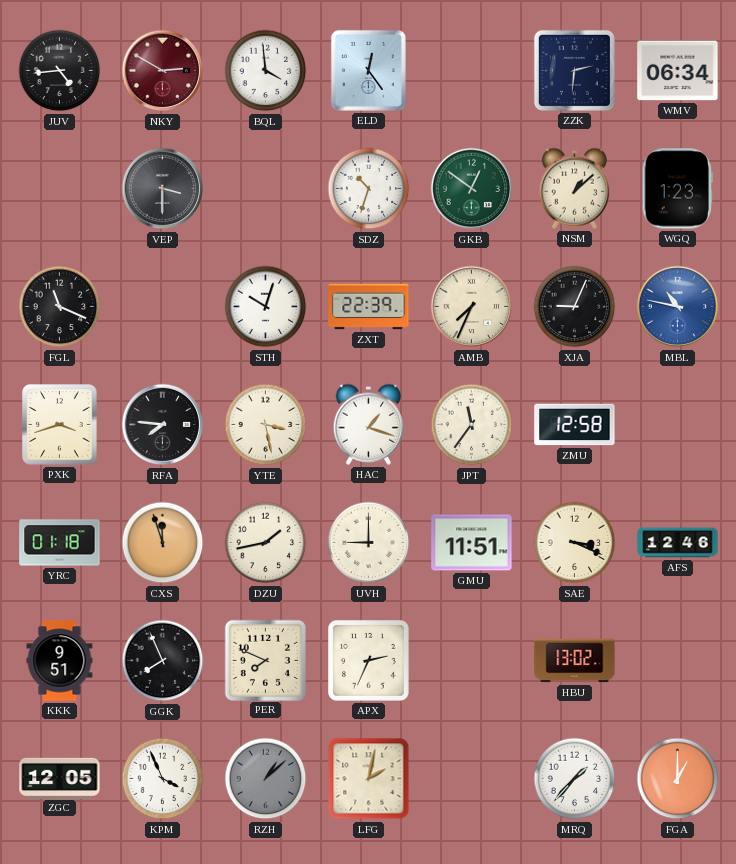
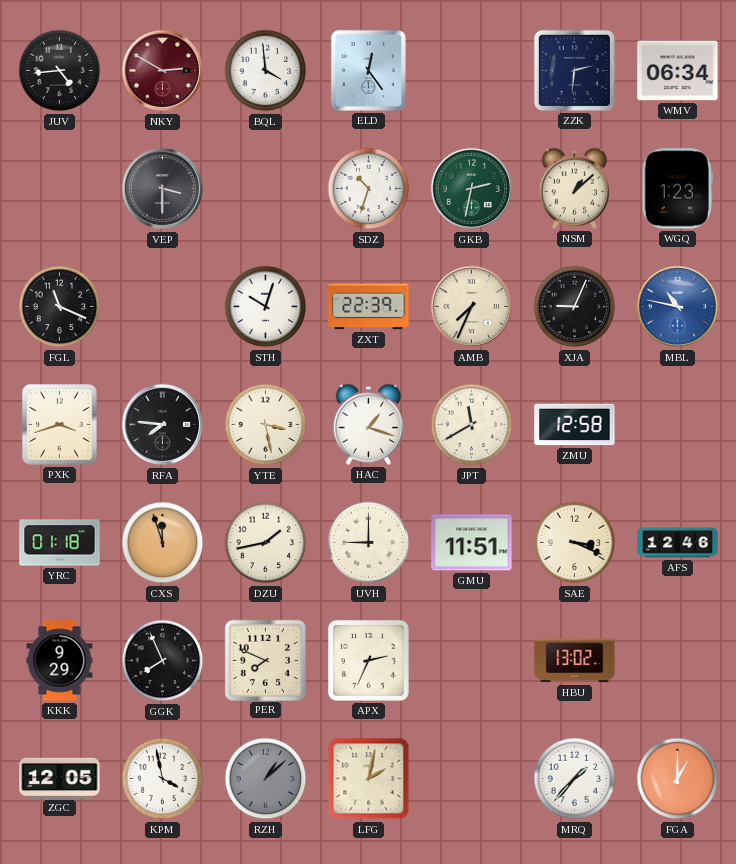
GKB: 12:51 -> 2:32 (472, 189)
JPT: 11:36 -> 11:40 (472, 425)
KKK: 9:51 -> 9:29 (60, 661)
KPM: 3:56 -> 3:58 (163, 779)
